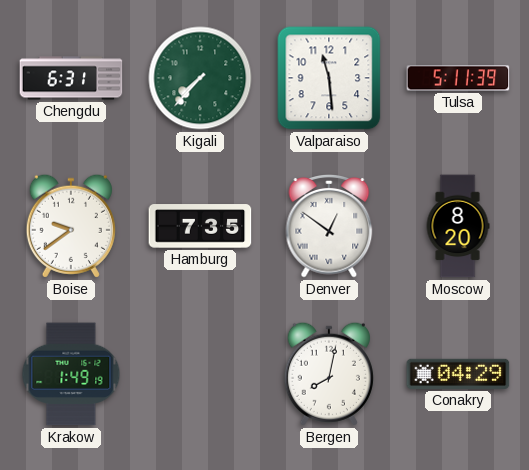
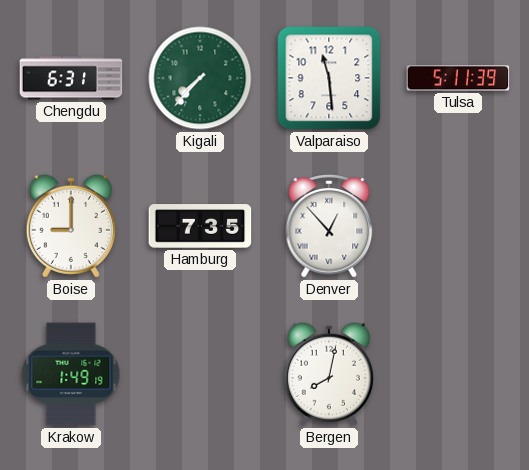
Boise: 9:39 -> 9:00 (71, 226)
Denver: 12:51 -> 12:53 (329, 227)
Moscow: 8:20 -> none (458, 226)
Conakry: 04:29 -> none (458, 374)
